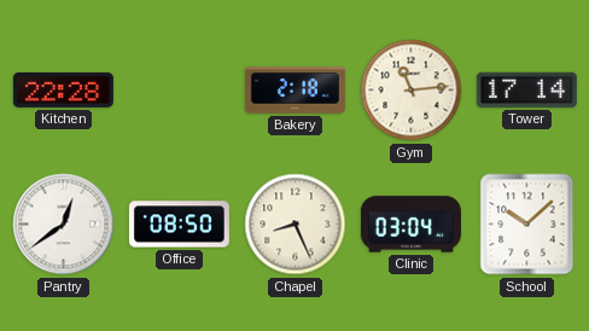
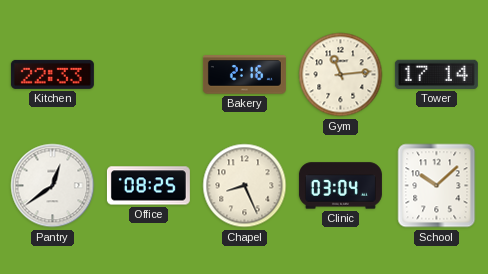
Kitchen: 22:28 -> 22:33 (52, 74)
Bakery: 2:18 -> 2:16 (244, 75)
Office: 08:50 -> 08:25 (148, 186)
